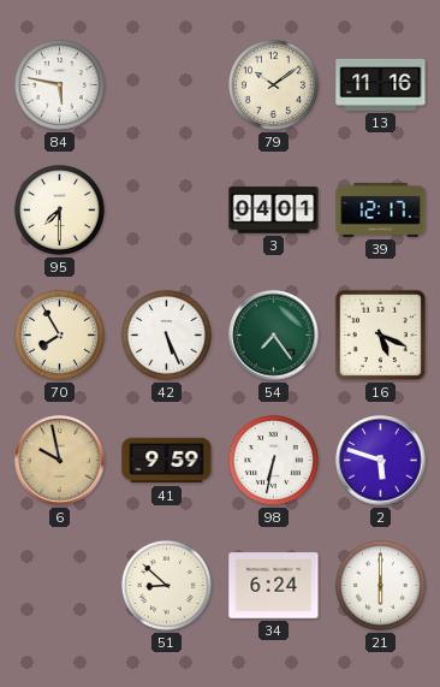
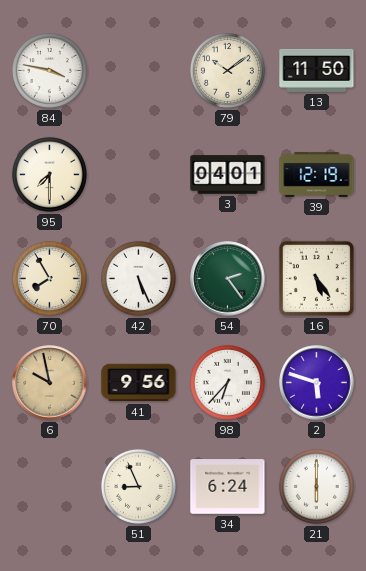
84: 5:47 -> 3:47 (49, 70)
13: 11:16 -> 11:50 (317, 70)
39: 12:17 -> 12:19 (317, 174)
54: 7:24 -> 2:24 (228, 279)
16: 5:19 -> 5:24 (316, 278)
41: 9:59 -> 9:56 (139, 383)
98: 6:32 -> 6:37 (227, 382)
51: 8:52 -> 8:56 (138, 486)
